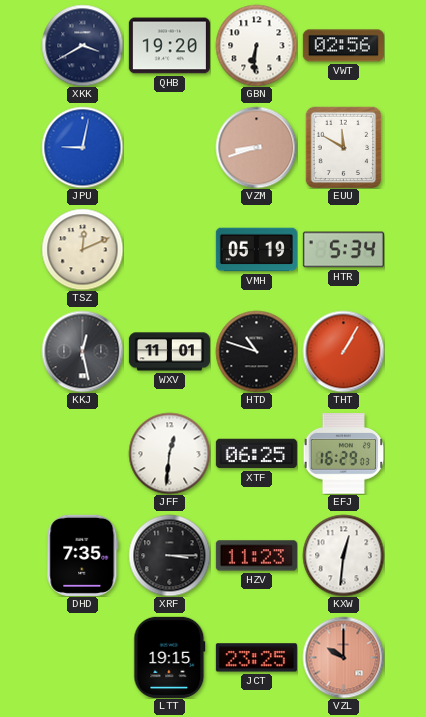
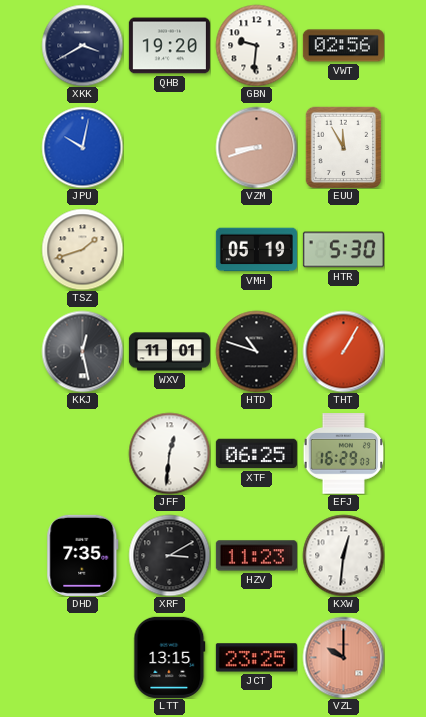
GBN: 6:31 -> 9:31 (256, 45)
JPU: 9:02 -> 10:02 (82, 147)
EUU: 11:50 -> 11:55 (344, 147)
TSZ: 12:11 -> 1:42 (82, 249)
HTR: 5:34 -> 5:30 (343, 250)
XRF: 3:15 -> 3:10 (169, 555)
LTT: 19:15 -> 13:15 (170, 657)
